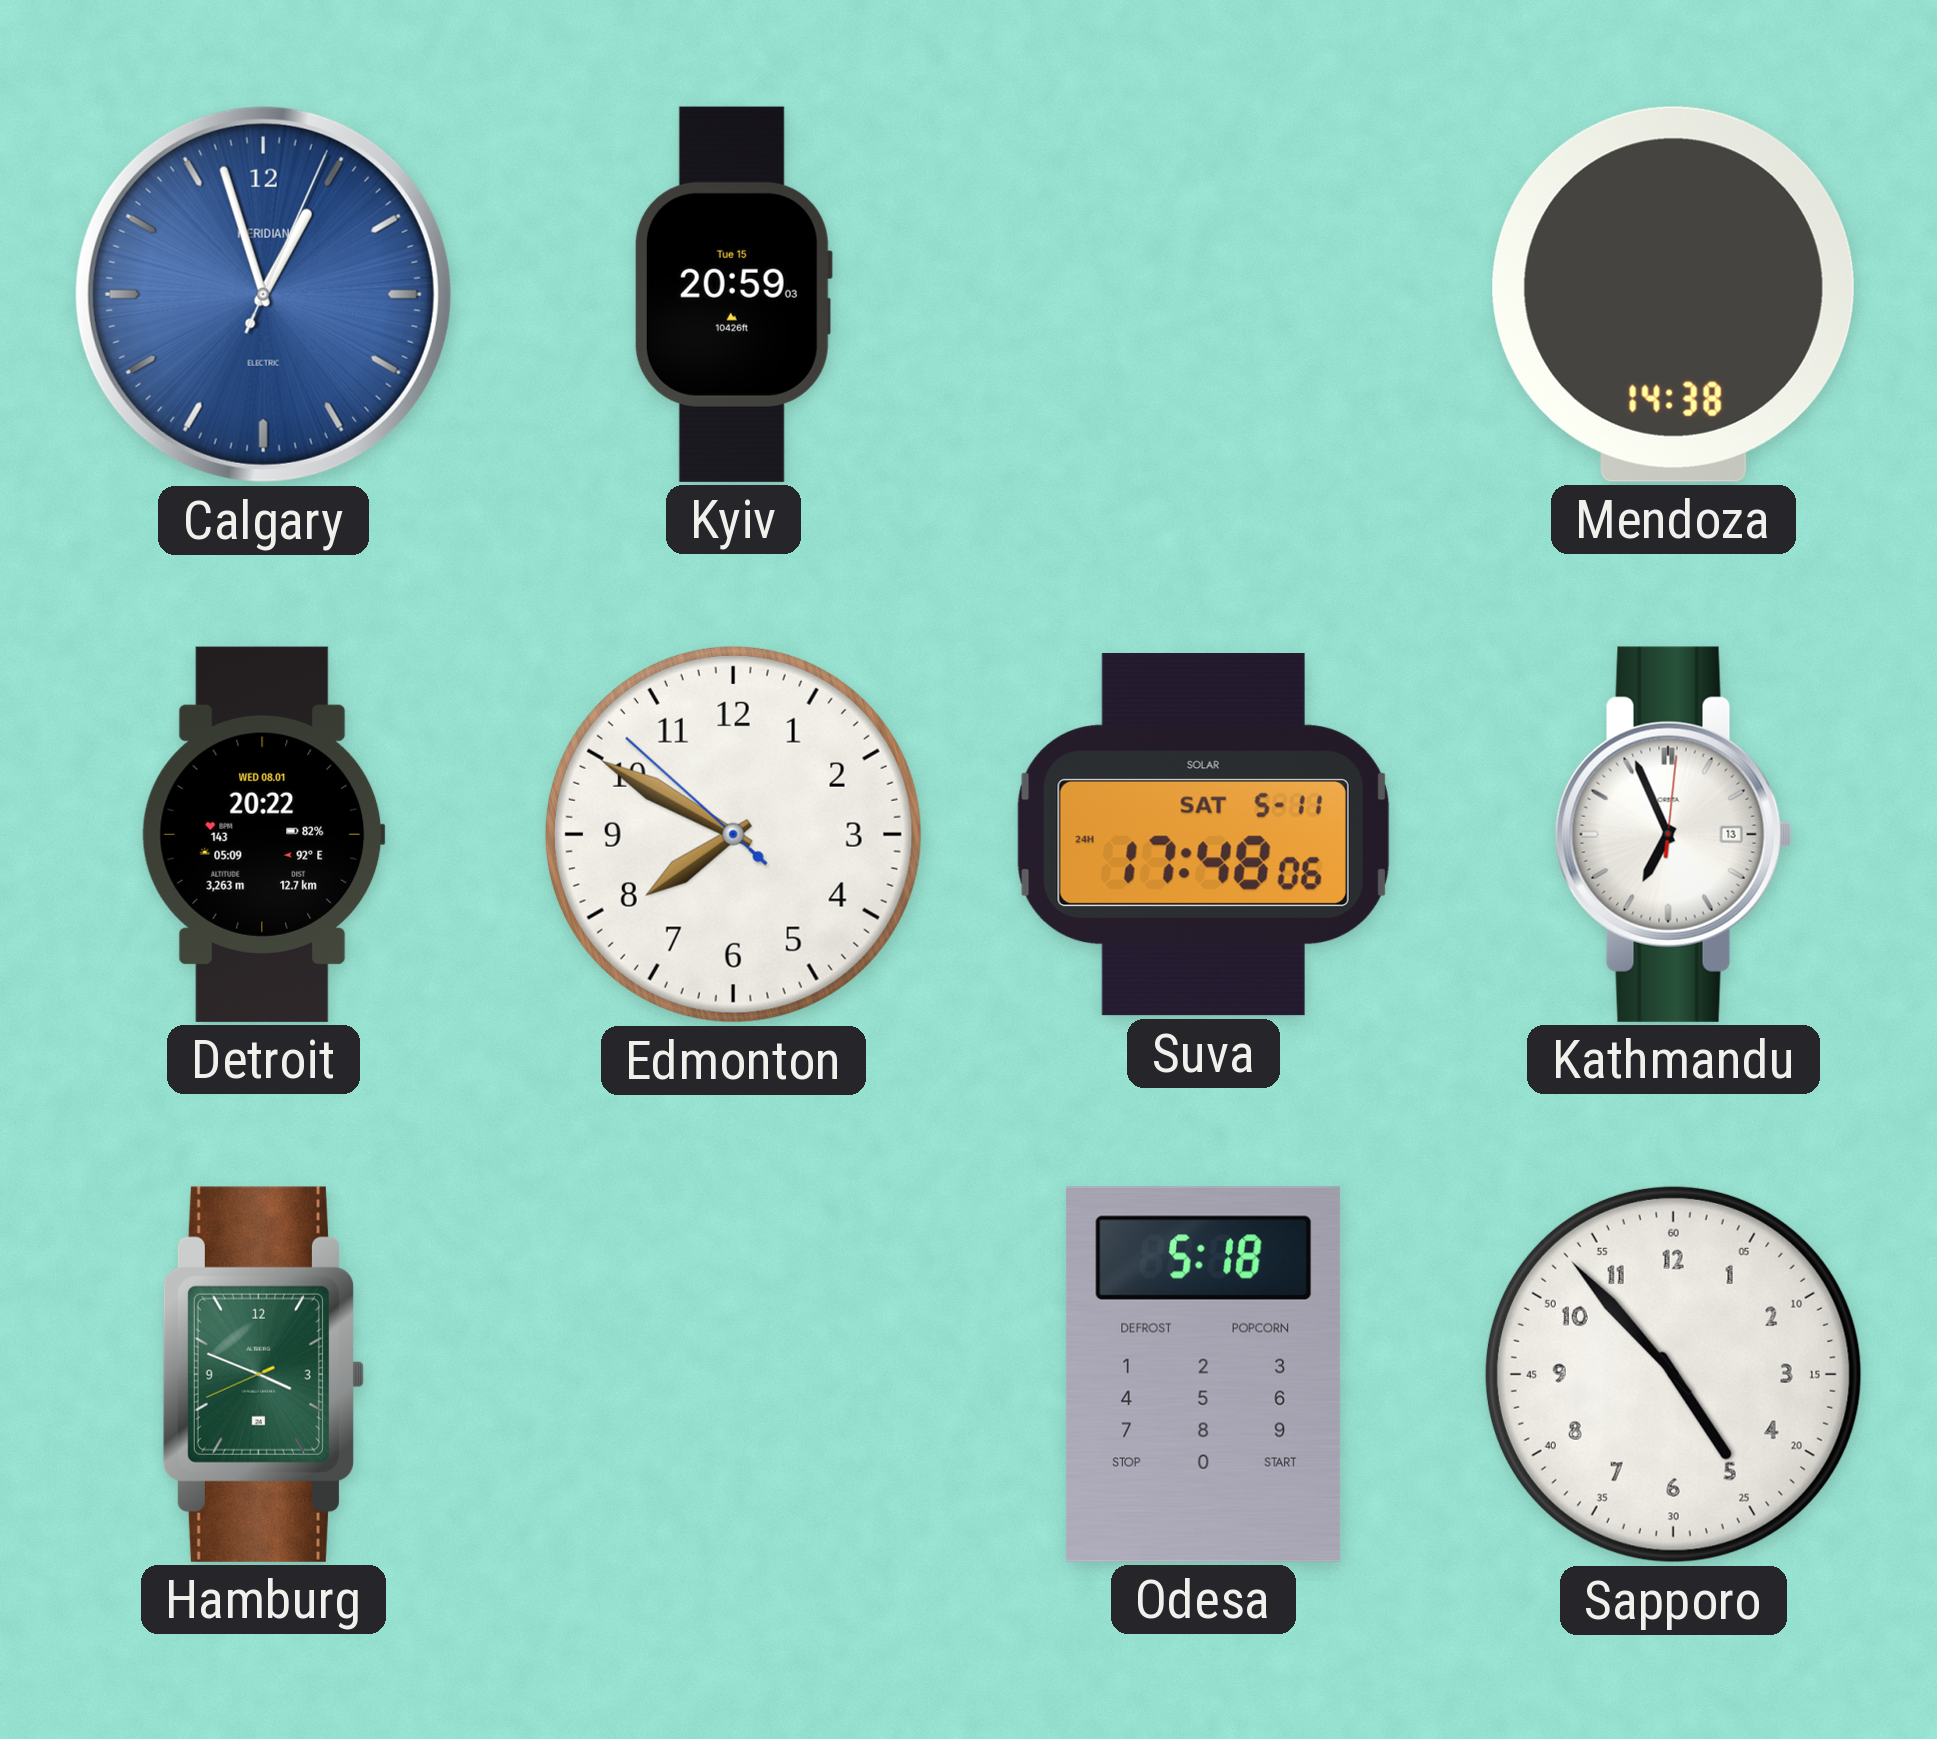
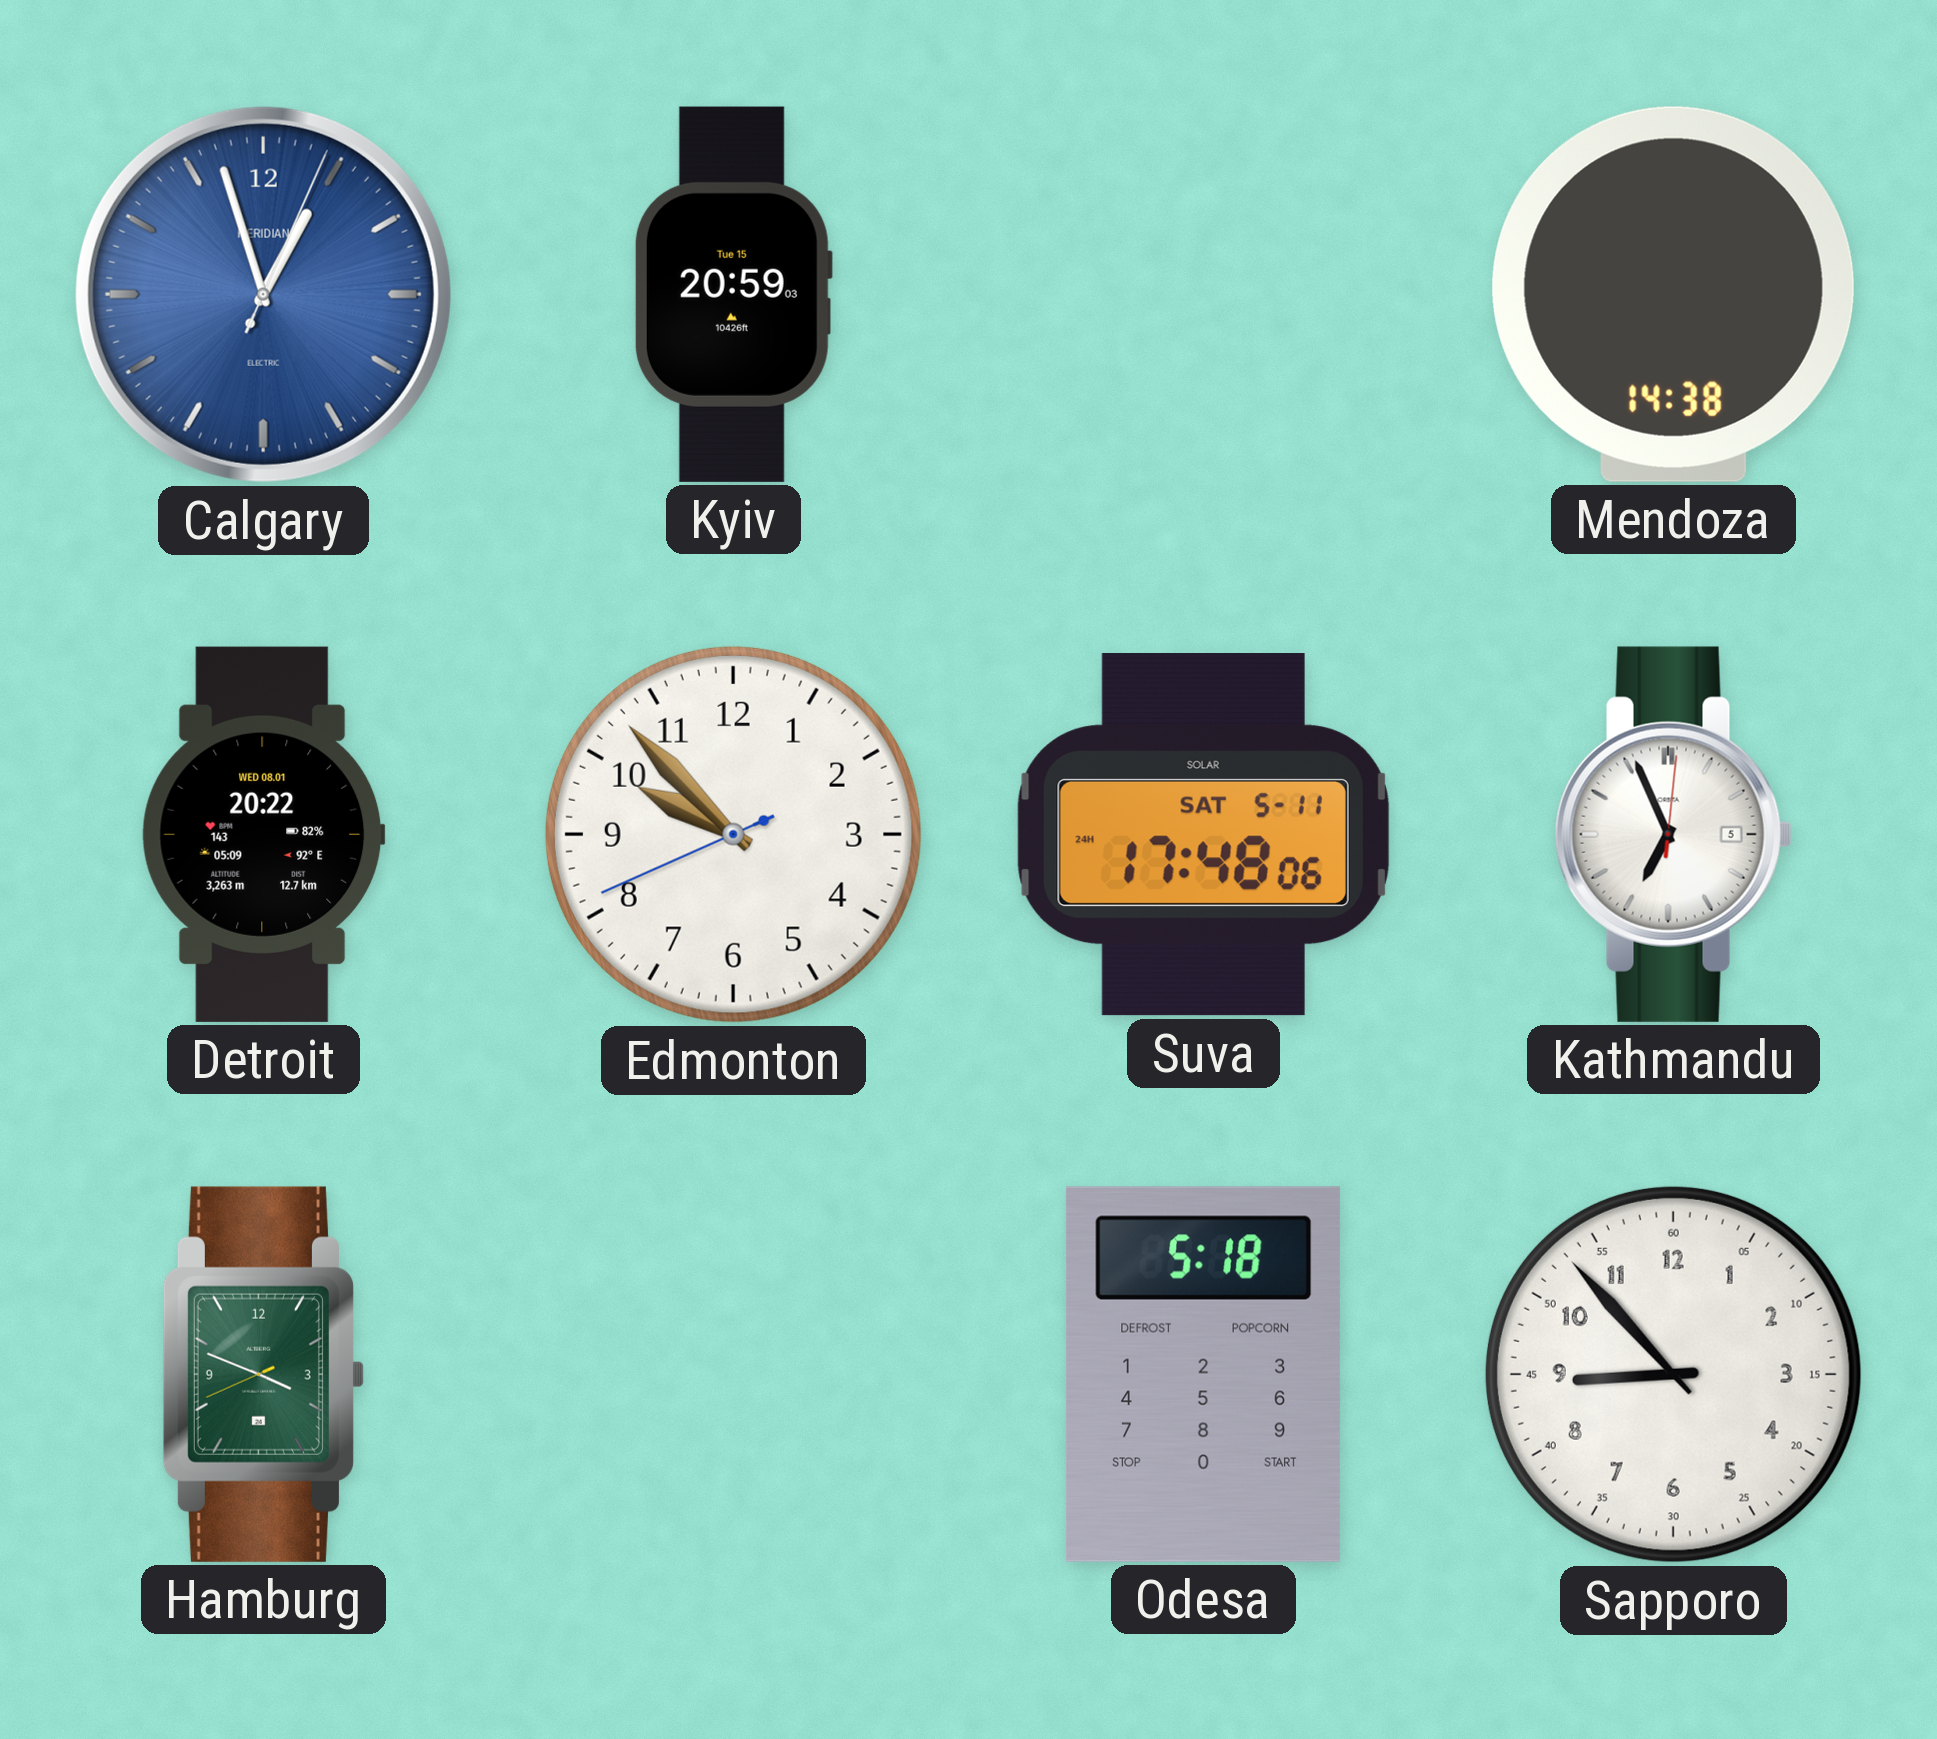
Edmonton: 7:49 -> 9:52 (733, 834)
Kathmandu date: 13 -> 5 (1673, 834)
Sapporo: 4:53 -> 8:53 (1673, 1374)
